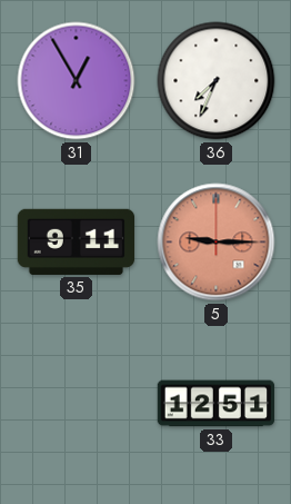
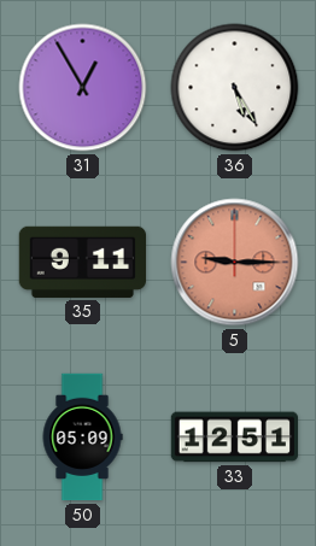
36: 7:34 -> 5:25 (235, 88)
50: none -> 05:09 (82, 438)
